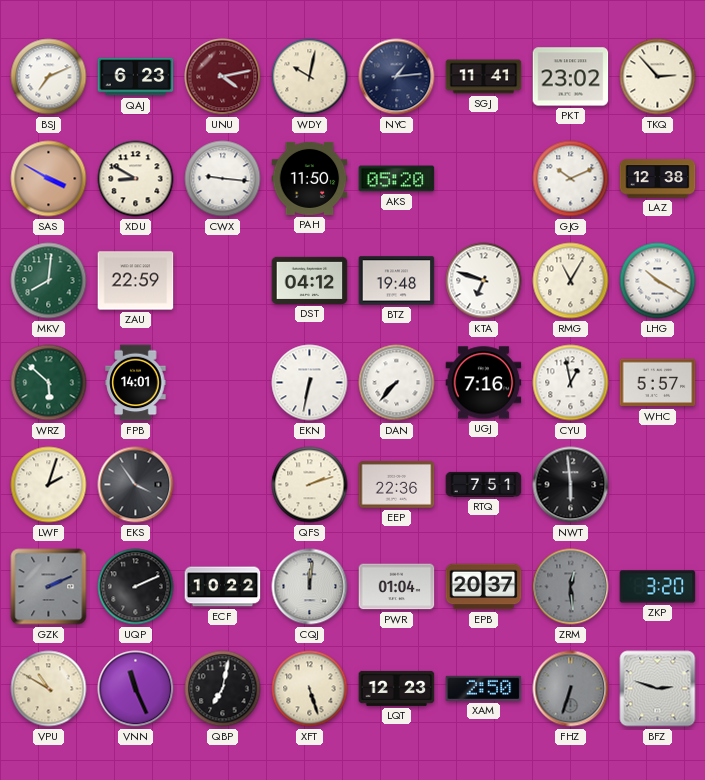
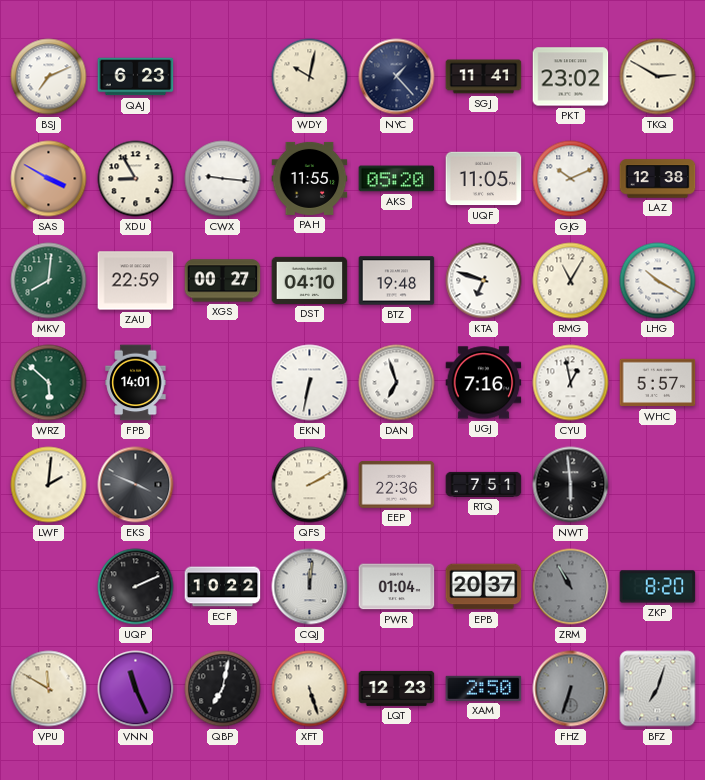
UNU: 4:13 -> none (223, 77)
NYC: 1:14 -> 1:23 (397, 77)
TKQ: 2:53 -> 2:50 (658, 77)
XDU: 8:50 -> 8:55 (136, 179)
PAH: 11:50 -> 11:55 (310, 178)
UQF: none -> 11:05 (484, 179)
XGS: none -> 00:27 (223, 281)
DST: 04:12 -> 04:10 (310, 280)
DAN: 7:37 -> 6:57 (397, 383)
LWF: 2:03 -> 2:01 (49, 485)
EKS: 3:54 -> 3:49 (136, 485)
QFS: 2:12 -> 2:10 (310, 485)
GZK: 2:11 -> none (49, 587)
ZRM: 12:29 -> 10:55 (571, 587)
ZKP: 3:20 -> 8:20 (658, 587)
VPU: 10:50 -> 11:50 (49, 689)
BFZ: 2:48 -> 7:03 (658, 689)
